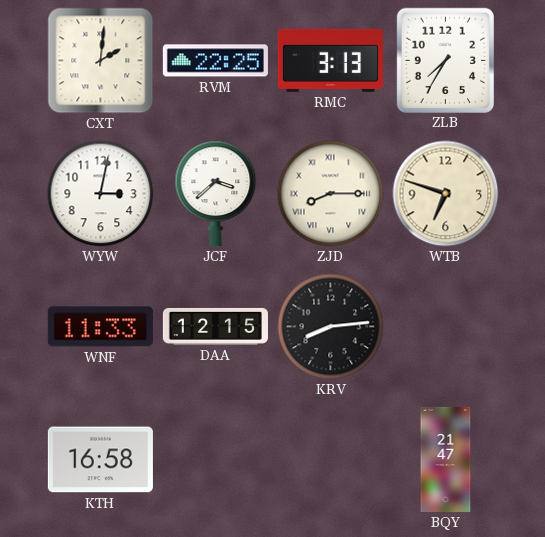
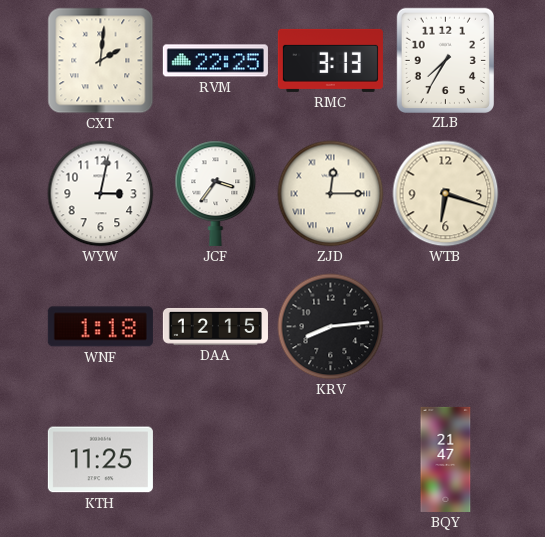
JCF: 3:38 -> 3:36 (216, 193)
ZJD: 8:15 -> 12:15 (331, 194)
WTB: 6:48 -> 6:18 (446, 194)
WNF: 11:33 -> 1:18 (100, 327)
KTH: 16:58 -> 11:25 (100, 460)
